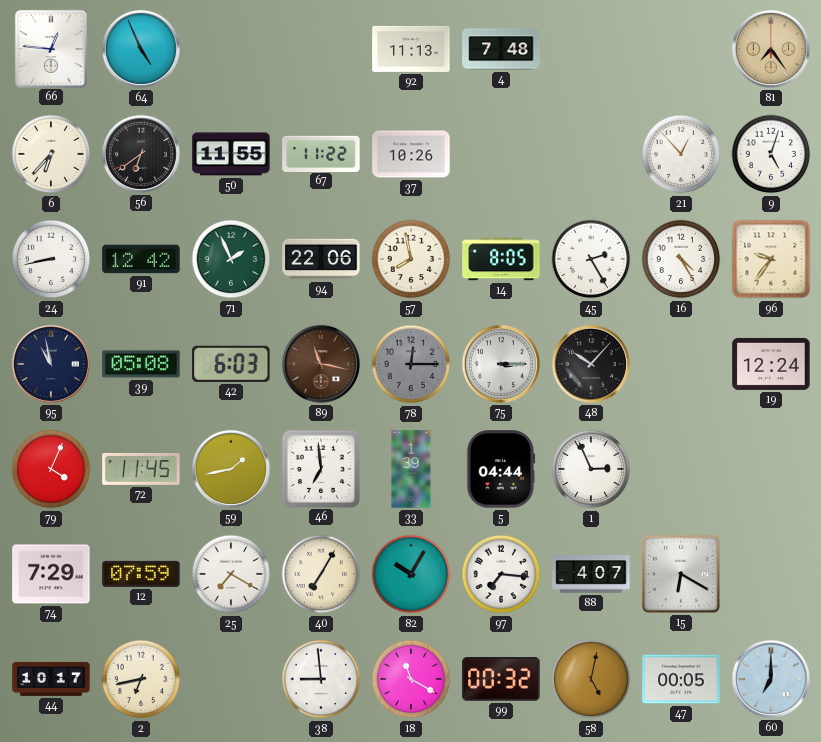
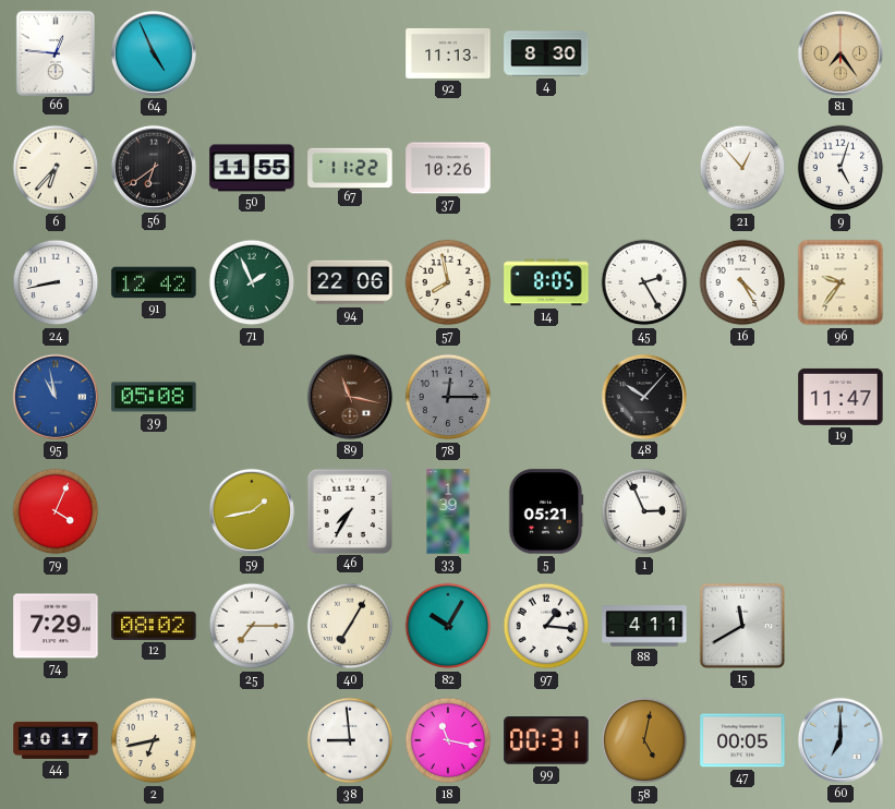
4: 7:48 -> 8:30 (546, 53)
95 dial: navy -> blue (56, 397)
42: 6:03 -> none (231, 364)
75: 3:15 -> none (501, 364)
19: 12:24 -> 11:47 (840, 397)
72: 11:45 -> none (141, 469)
46: 6:59 -> 7:35 (349, 510)
5: 04:44 -> 05:21 (546, 511)
12: 07:59 -> 08:02 (154, 626)
25: 7:20 -> 7:15 (252, 626)
97: 7:16 -> 1:16 (546, 626)
88: 4:07 -> 4:11 (644, 626)
15: 6:20 -> 11:40 (742, 626)
18: 11:20 -> 11:17 (448, 740)
99: 00:32 -> 00:31 (546, 740)
